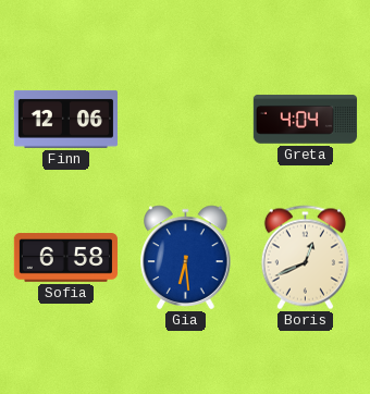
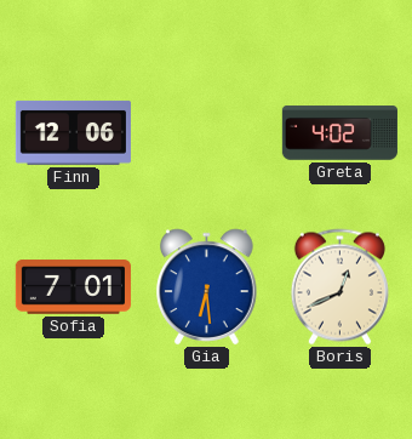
Greta: 4:04 -> 4:02 (339, 133)
Sofia: 6:58 -> 7:01 (73, 287)
